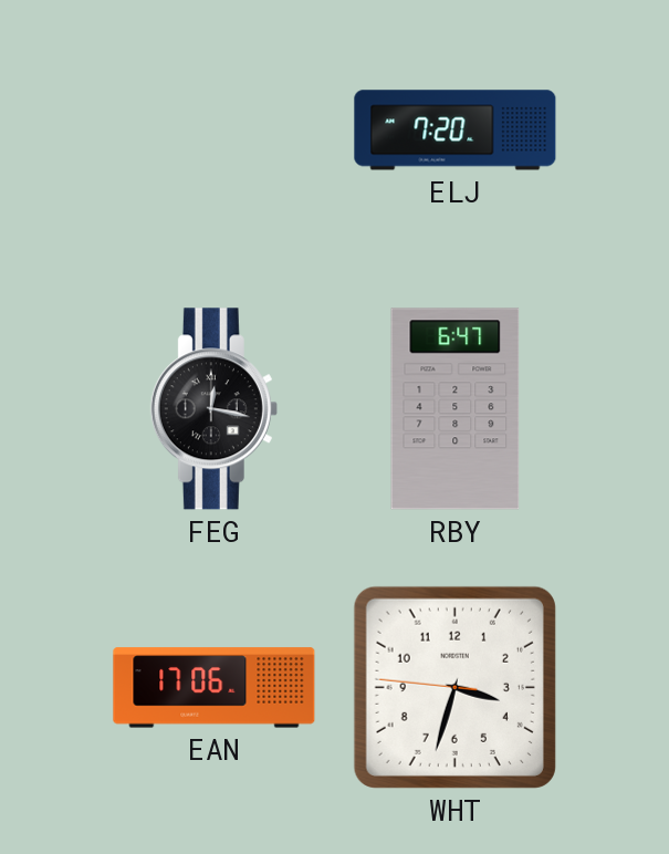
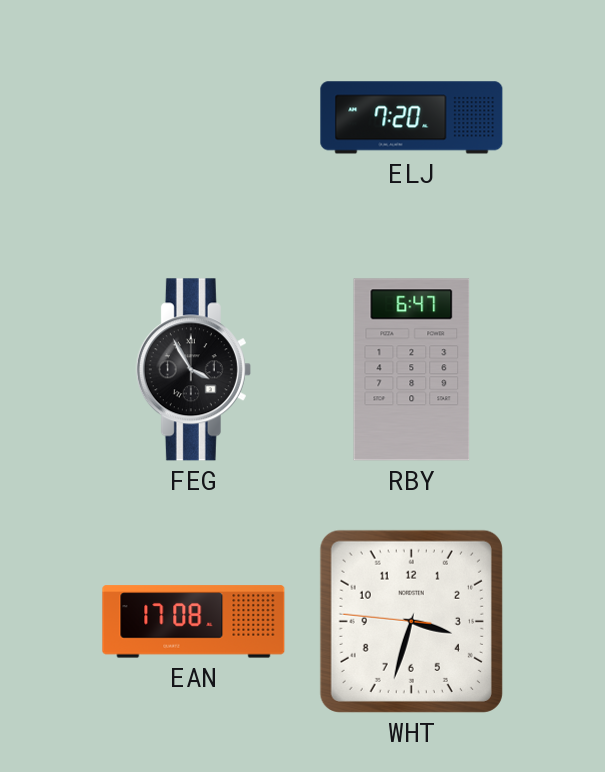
FEG: 12:17 -> 3:55 (193, 370)
EAN: 17:06 -> 17:08 (194, 622)
